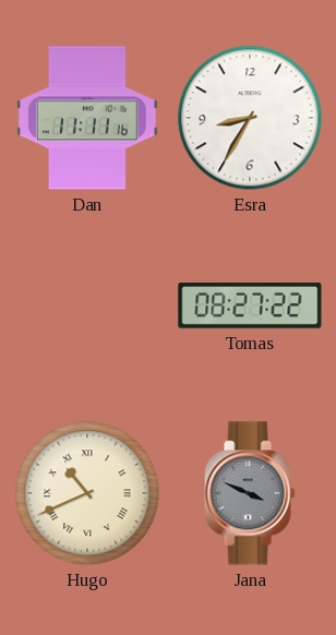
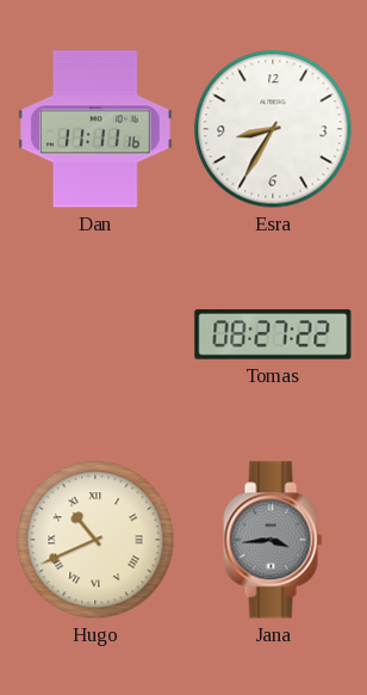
Jana: 3:49 -> 3:44 (273, 540)
